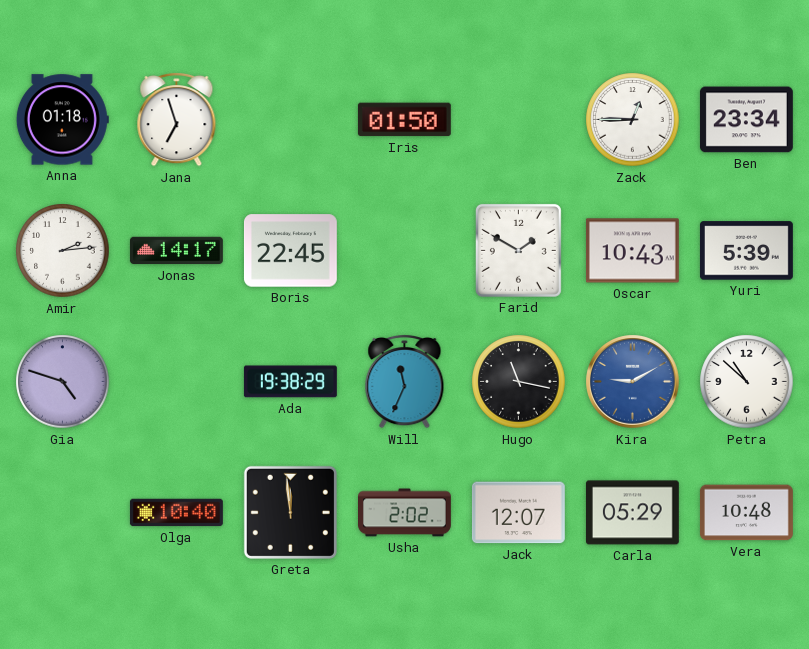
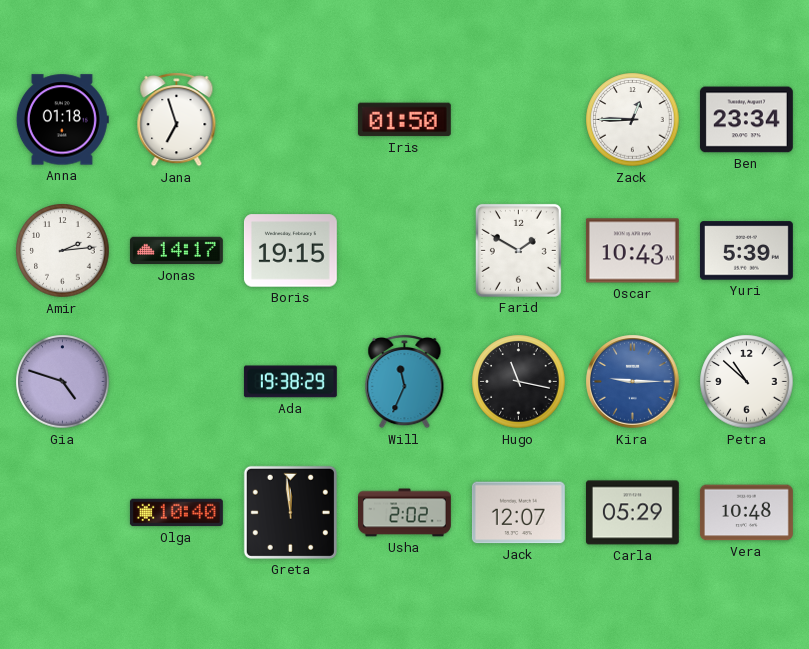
Boris: 22:45 -> 19:15 (290, 251)
Kira: 9:10 -> 9:15 (633, 382)
